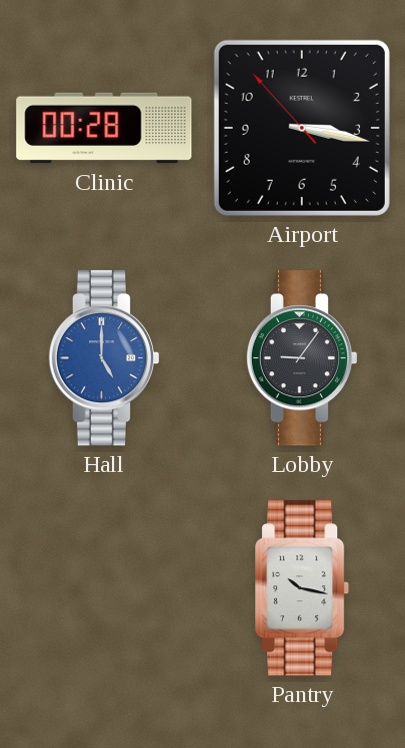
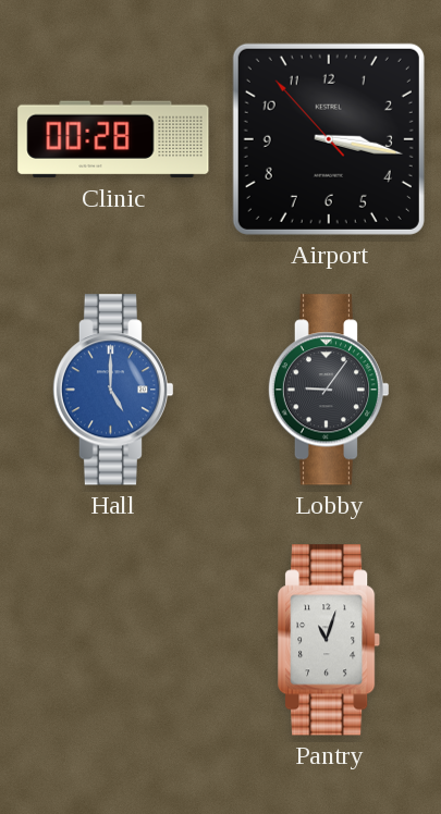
Pantry: 10:17 -> 11:03 (330, 640)
